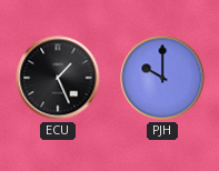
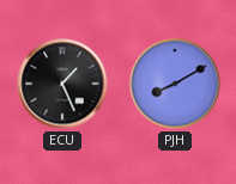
PJH: 10:00 -> 8:10 (175, 84)
